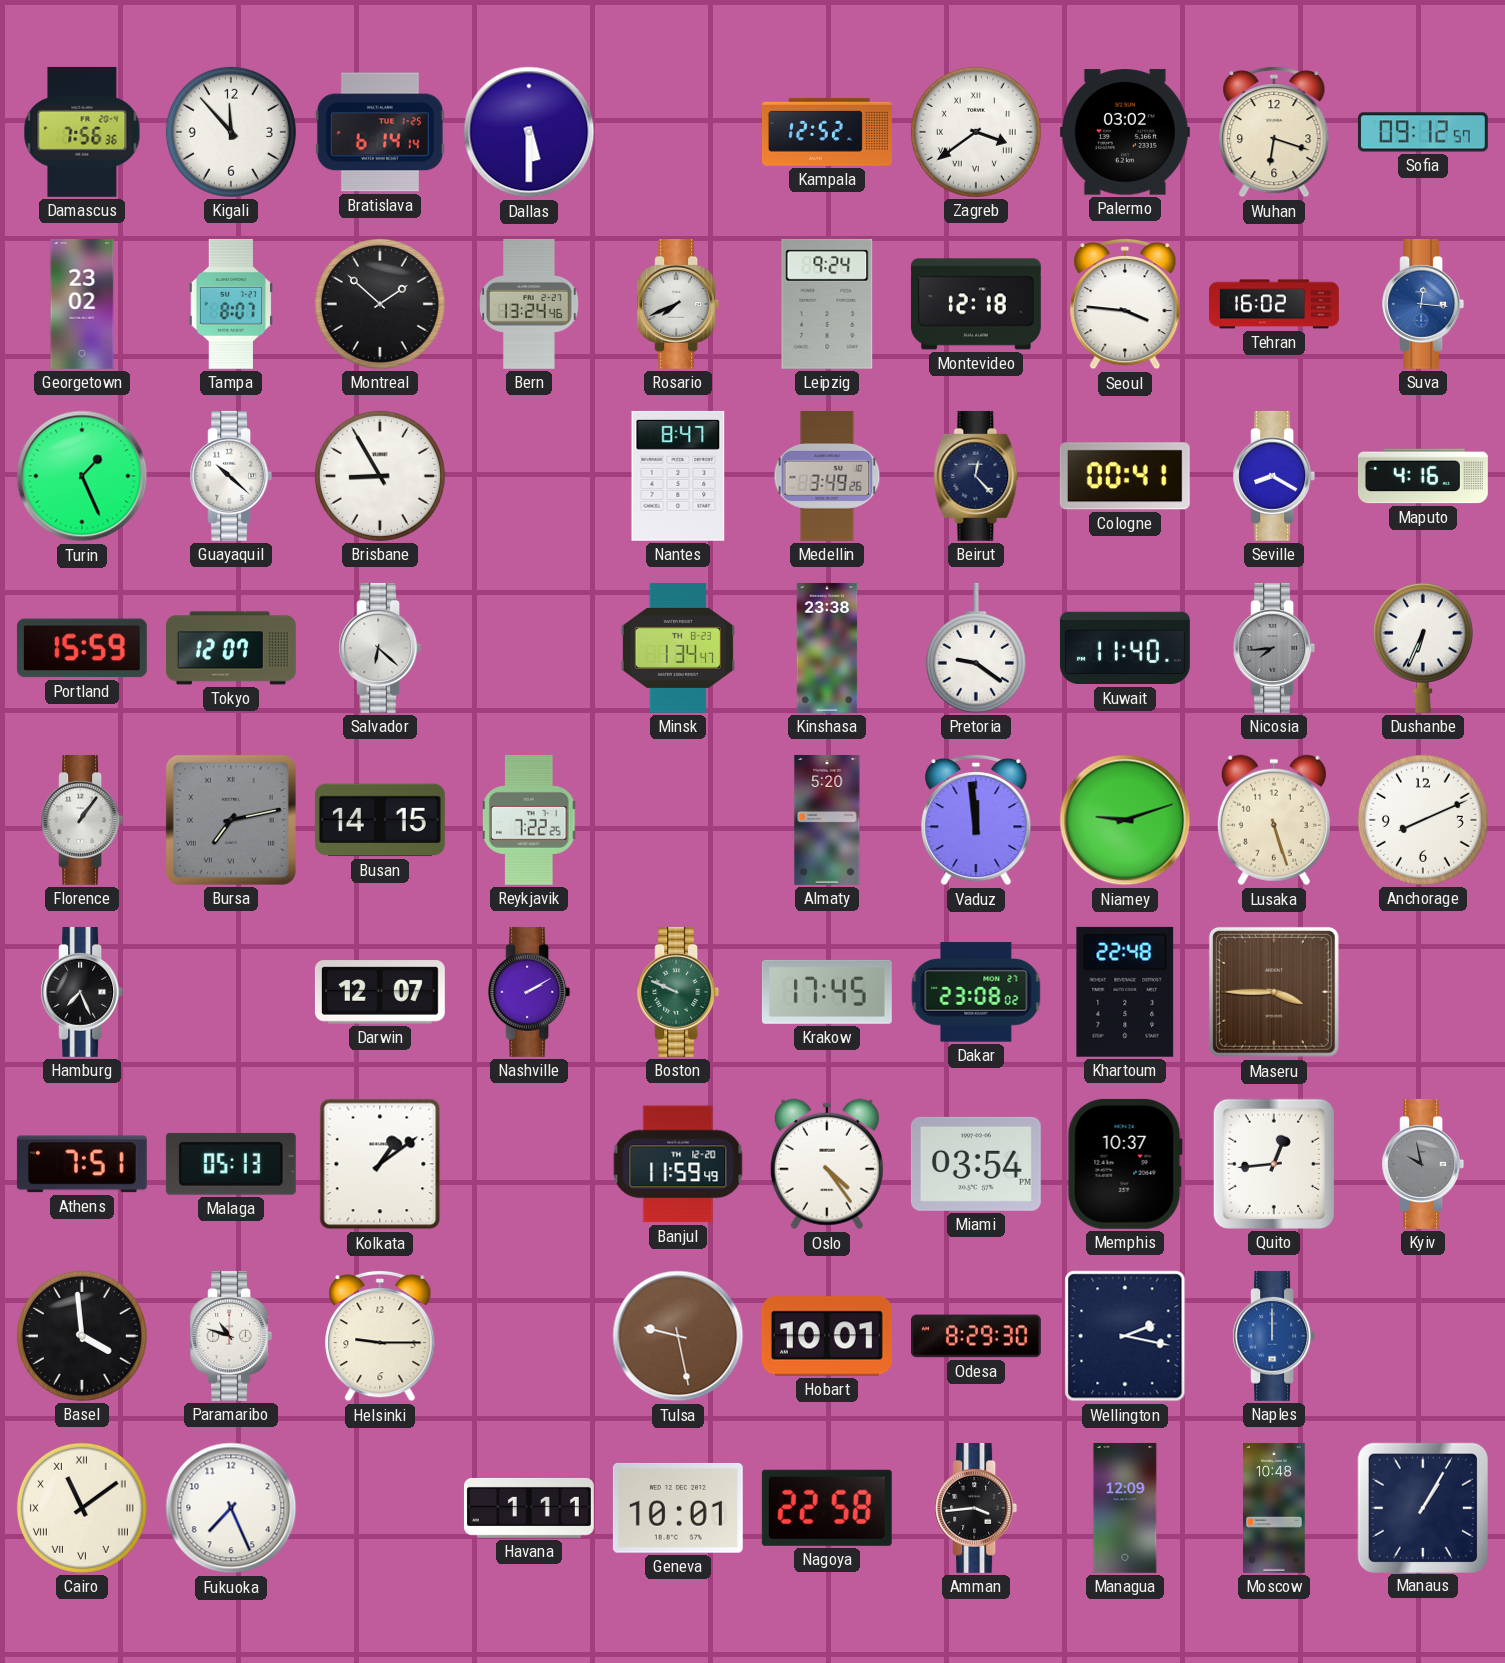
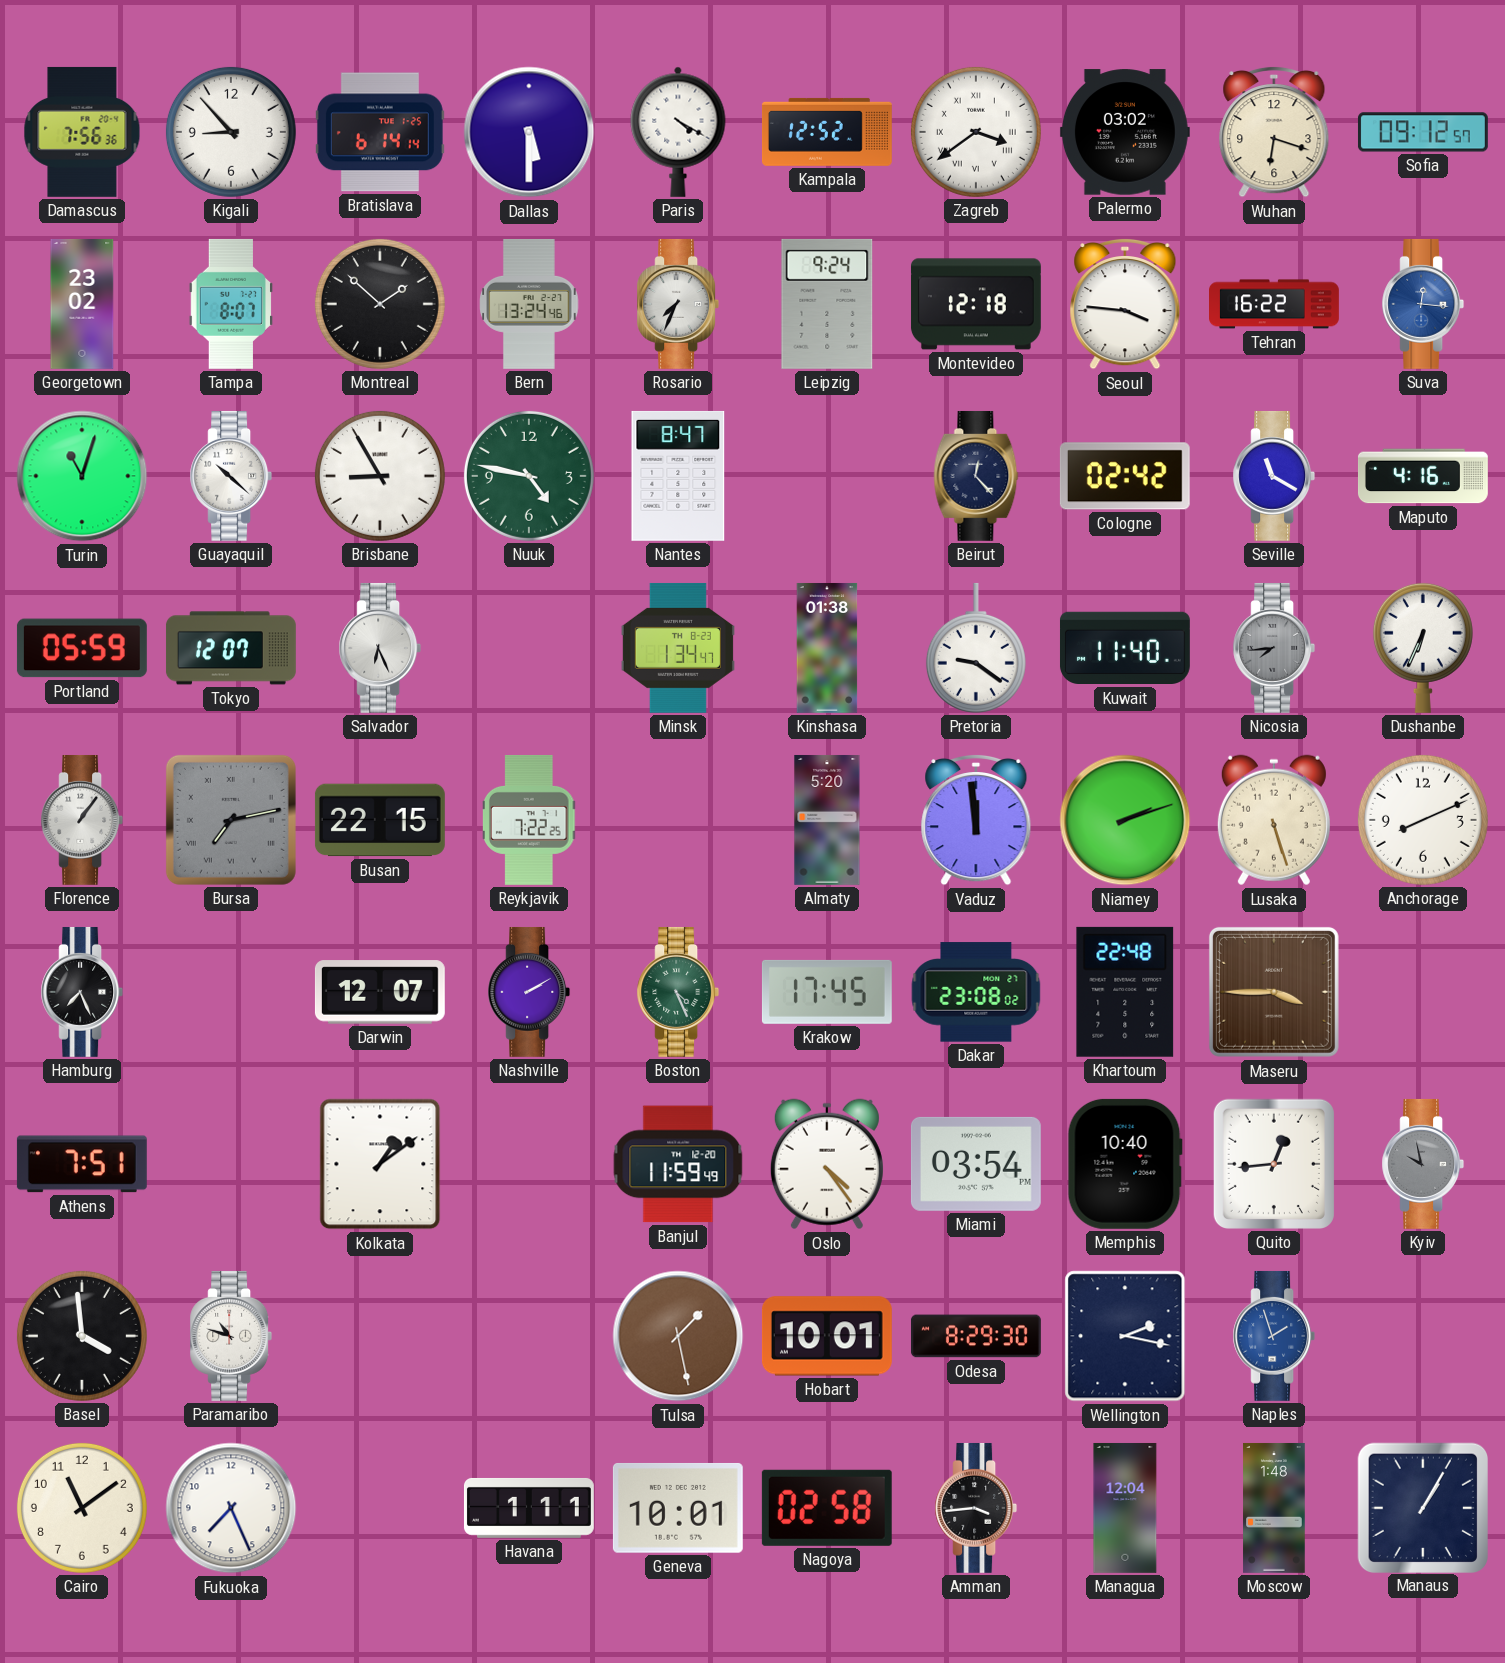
Kigali: 11:53 -> 8:53 (231, 132)
Paris: none -> 4:20 (678, 132)
Rosario: 7:41 -> 7:34 (678, 304)
Tehran: 16:02 -> 16:22 (1275, 304)
Turin: 1:26 -> 11:03 (82, 476)
Nuuk: none -> 4:47 (529, 476)
Medellin: 3:49 -> none (827, 476)
Cologne: 00:41 -> 02:42 (1125, 476)
Seville: 8:20 -> 11:20 (1274, 476)
Portland: 15:59 -> 05:59 (82, 648)
Salvador: 6:22 -> 6:26 (380, 648)
Kinshasa: 23:38 -> 01:38 (827, 648)
Busan: 14:15 -> 22:15 (380, 820)
Niamey: 9:12 -> 2:12 (1125, 820)
Boston: 9:49 -> 4:26 (678, 992)
Malaga: 05:13 -> none (231, 1164)
Memphis: 10:37 -> 10:40 (1125, 1164)
Helsinki: 9:15 -> none (380, 1336)
Tulsa: 9:28 -> 1:28 (678, 1336)
Naples: 12:00 -> 1:57 (1274, 1336)
Cairo numerals: Roman -> Arabic (82, 1508)
Nagoya: 22:58 -> 02:58 (827, 1508)
Managua: 12:09 -> 12:04 (1125, 1508)
Moscow: 10:48 -> 1:48 (1274, 1508)
